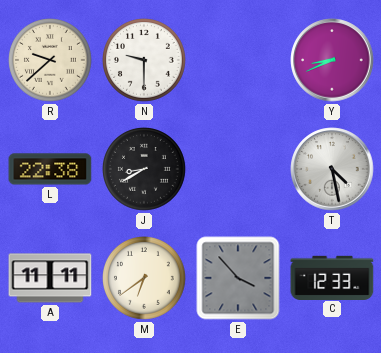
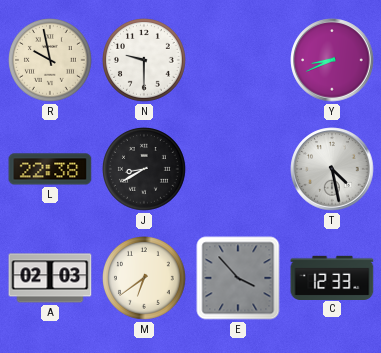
R: 9:38 -> 9:58 (51, 61)
A: 11:11 -> 02:03 (50, 278)
